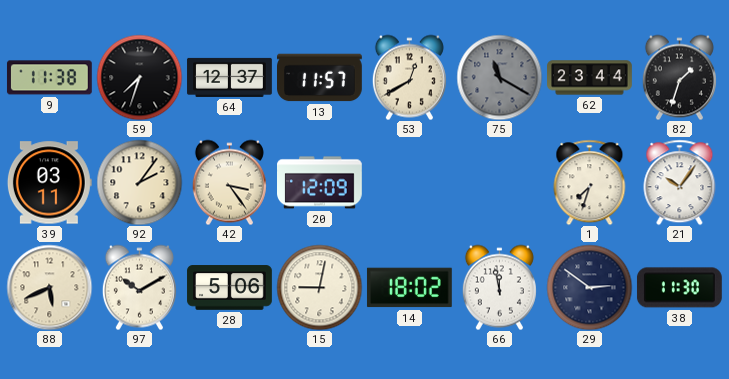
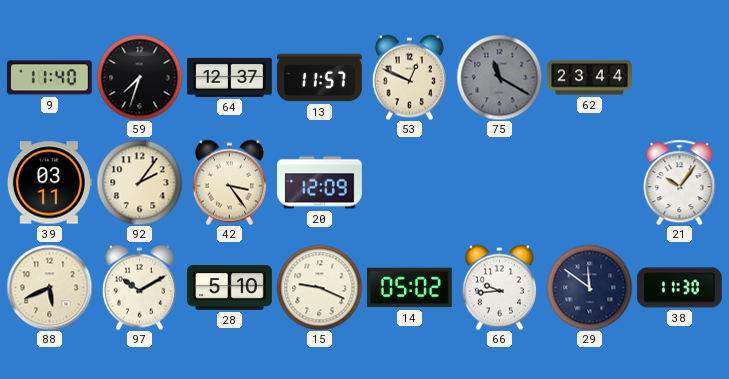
9: 11:38 -> 11:40 (49, 78)
53: 12:40 -> 12:49 (409, 77)
82: 1:33 -> none (679, 77)
1: 7:33 -> none (590, 182)
28: 5:06 -> 5:10 (230, 288)
15: 9:02 -> 9:19 (319, 287)
14: 18:02 -> 05:02 (409, 288)
66: 11:58 -> 9:44 (499, 287)
29: 2:51 -> 11:51 (589, 287)
